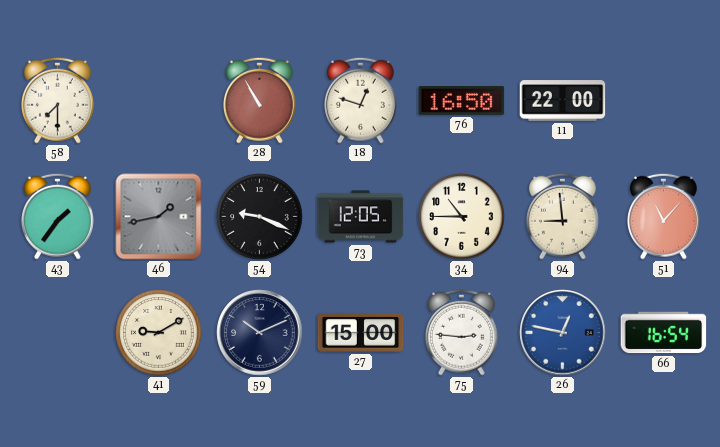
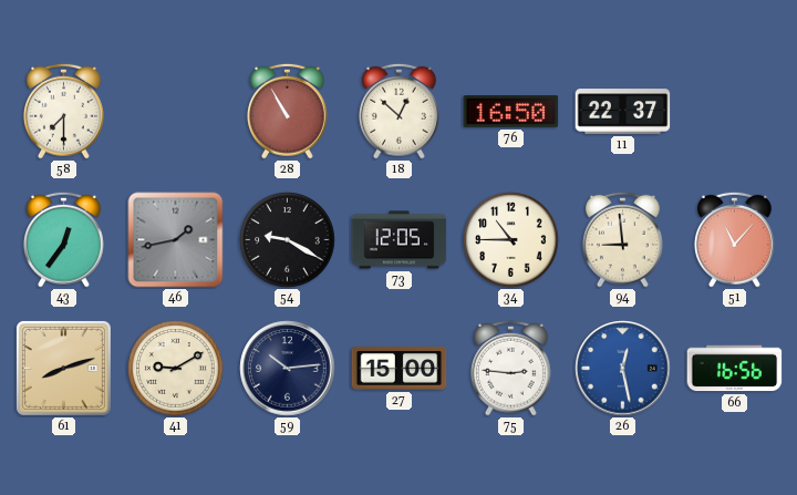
18: 12:48 -> 12:52 (398, 111)
11: 22:00 -> 22:37 (623, 112)
43: 1:36 -> 12:36 (63, 239)
54: 9:19 -> 9:20 (288, 240)
61: none -> 8:12 (63, 368)
59: 10:11 -> 10:14 (288, 369)
26: 12:47 -> 12:28 (623, 369)
66: 16:54 -> 16:56 (735, 369)
